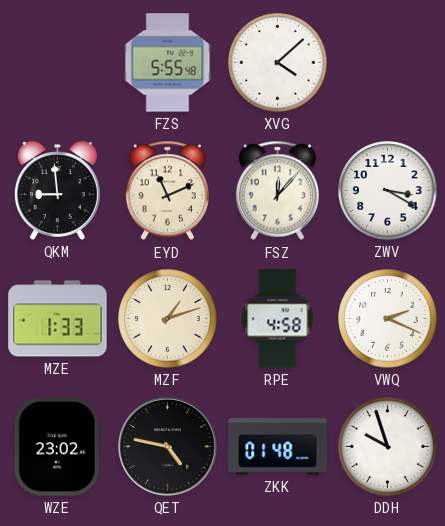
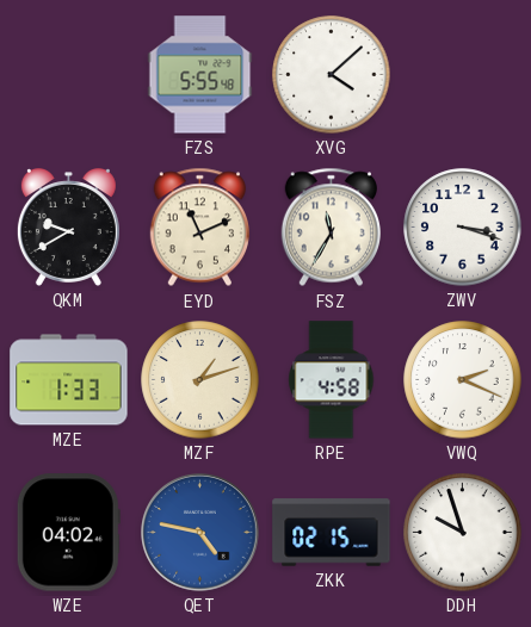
QKM: 8:59 -> 9:40 (68, 228)
FSZ: 12:07 -> 11:35 (331, 228)
ZWV: 3:20 -> 3:18 (463, 228)
WZE: 23:02 -> 04:02 (68, 533)
QET dial: black -> blue (200, 533)
ZKK: 01:48 -> 02:15 (332, 533)
